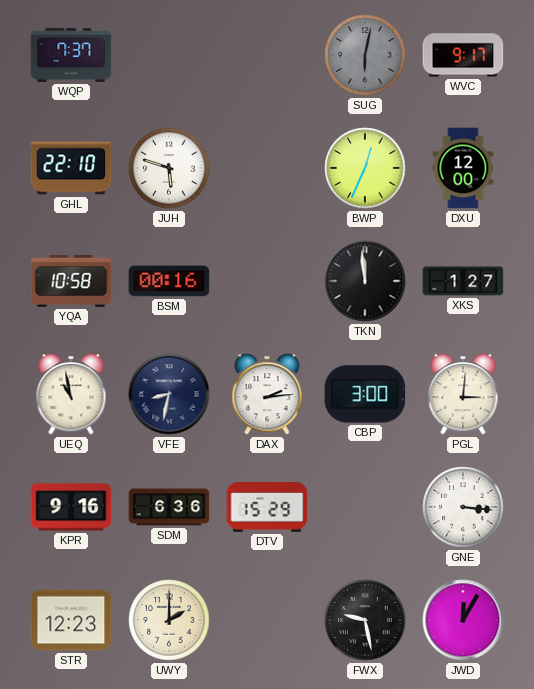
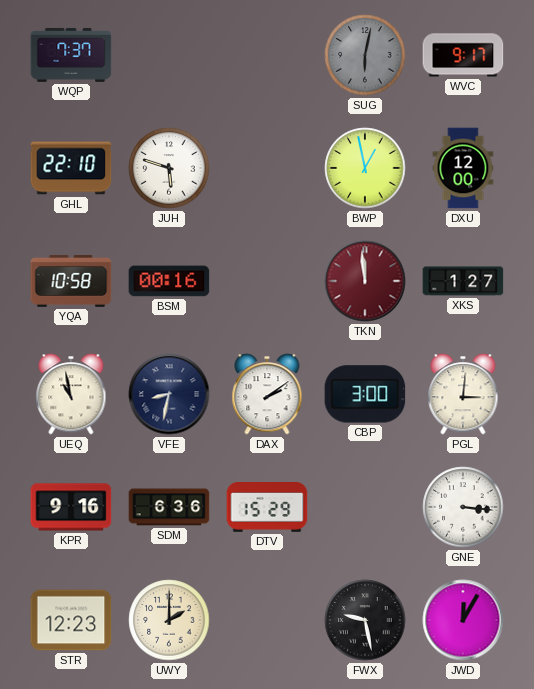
BWP: 12:34 -> 12:58 (365, 168)
TKN dial: black -> burgundy (365, 281)
DAX: 2:14 -> 2:09 (267, 394)
